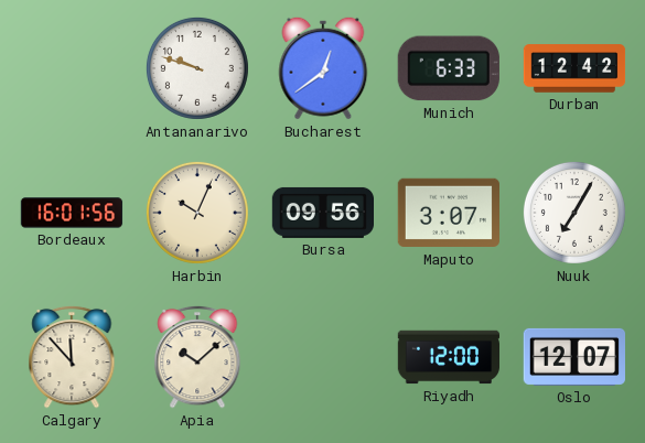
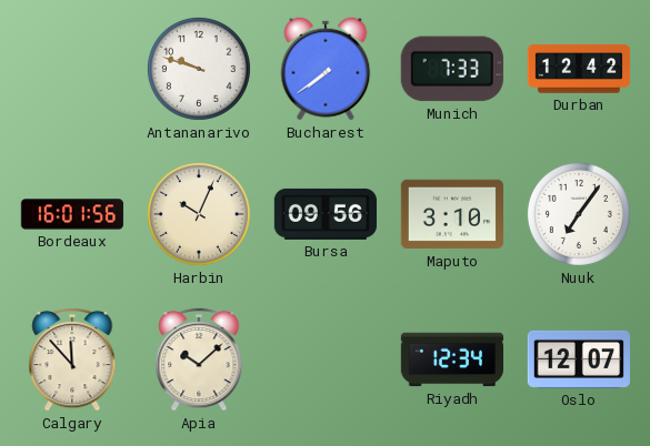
Bucharest: 12:39 -> 7:39 (326, 69)
Munich: 6:33 -> 7:33 (452, 69)
Maputo: 3:07 -> 3:10 (451, 214)
Nuuk: 7:05 -> 7:06 (579, 214)
Riyadh: 12:00 -> 12:34 (452, 359)
